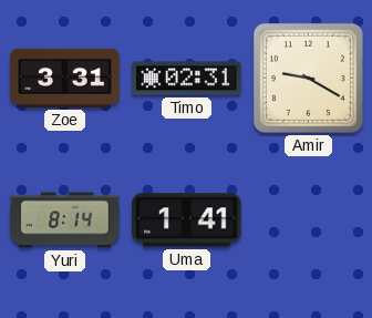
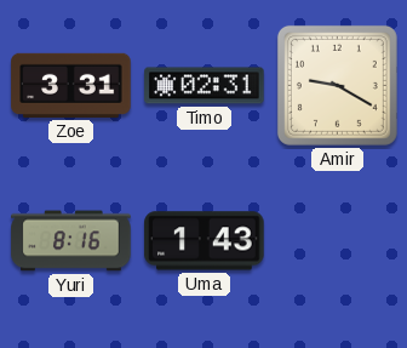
Yuri: 8:14 -> 8:16 (71, 241)
Uma: 1:41 -> 1:43 (205, 241)
